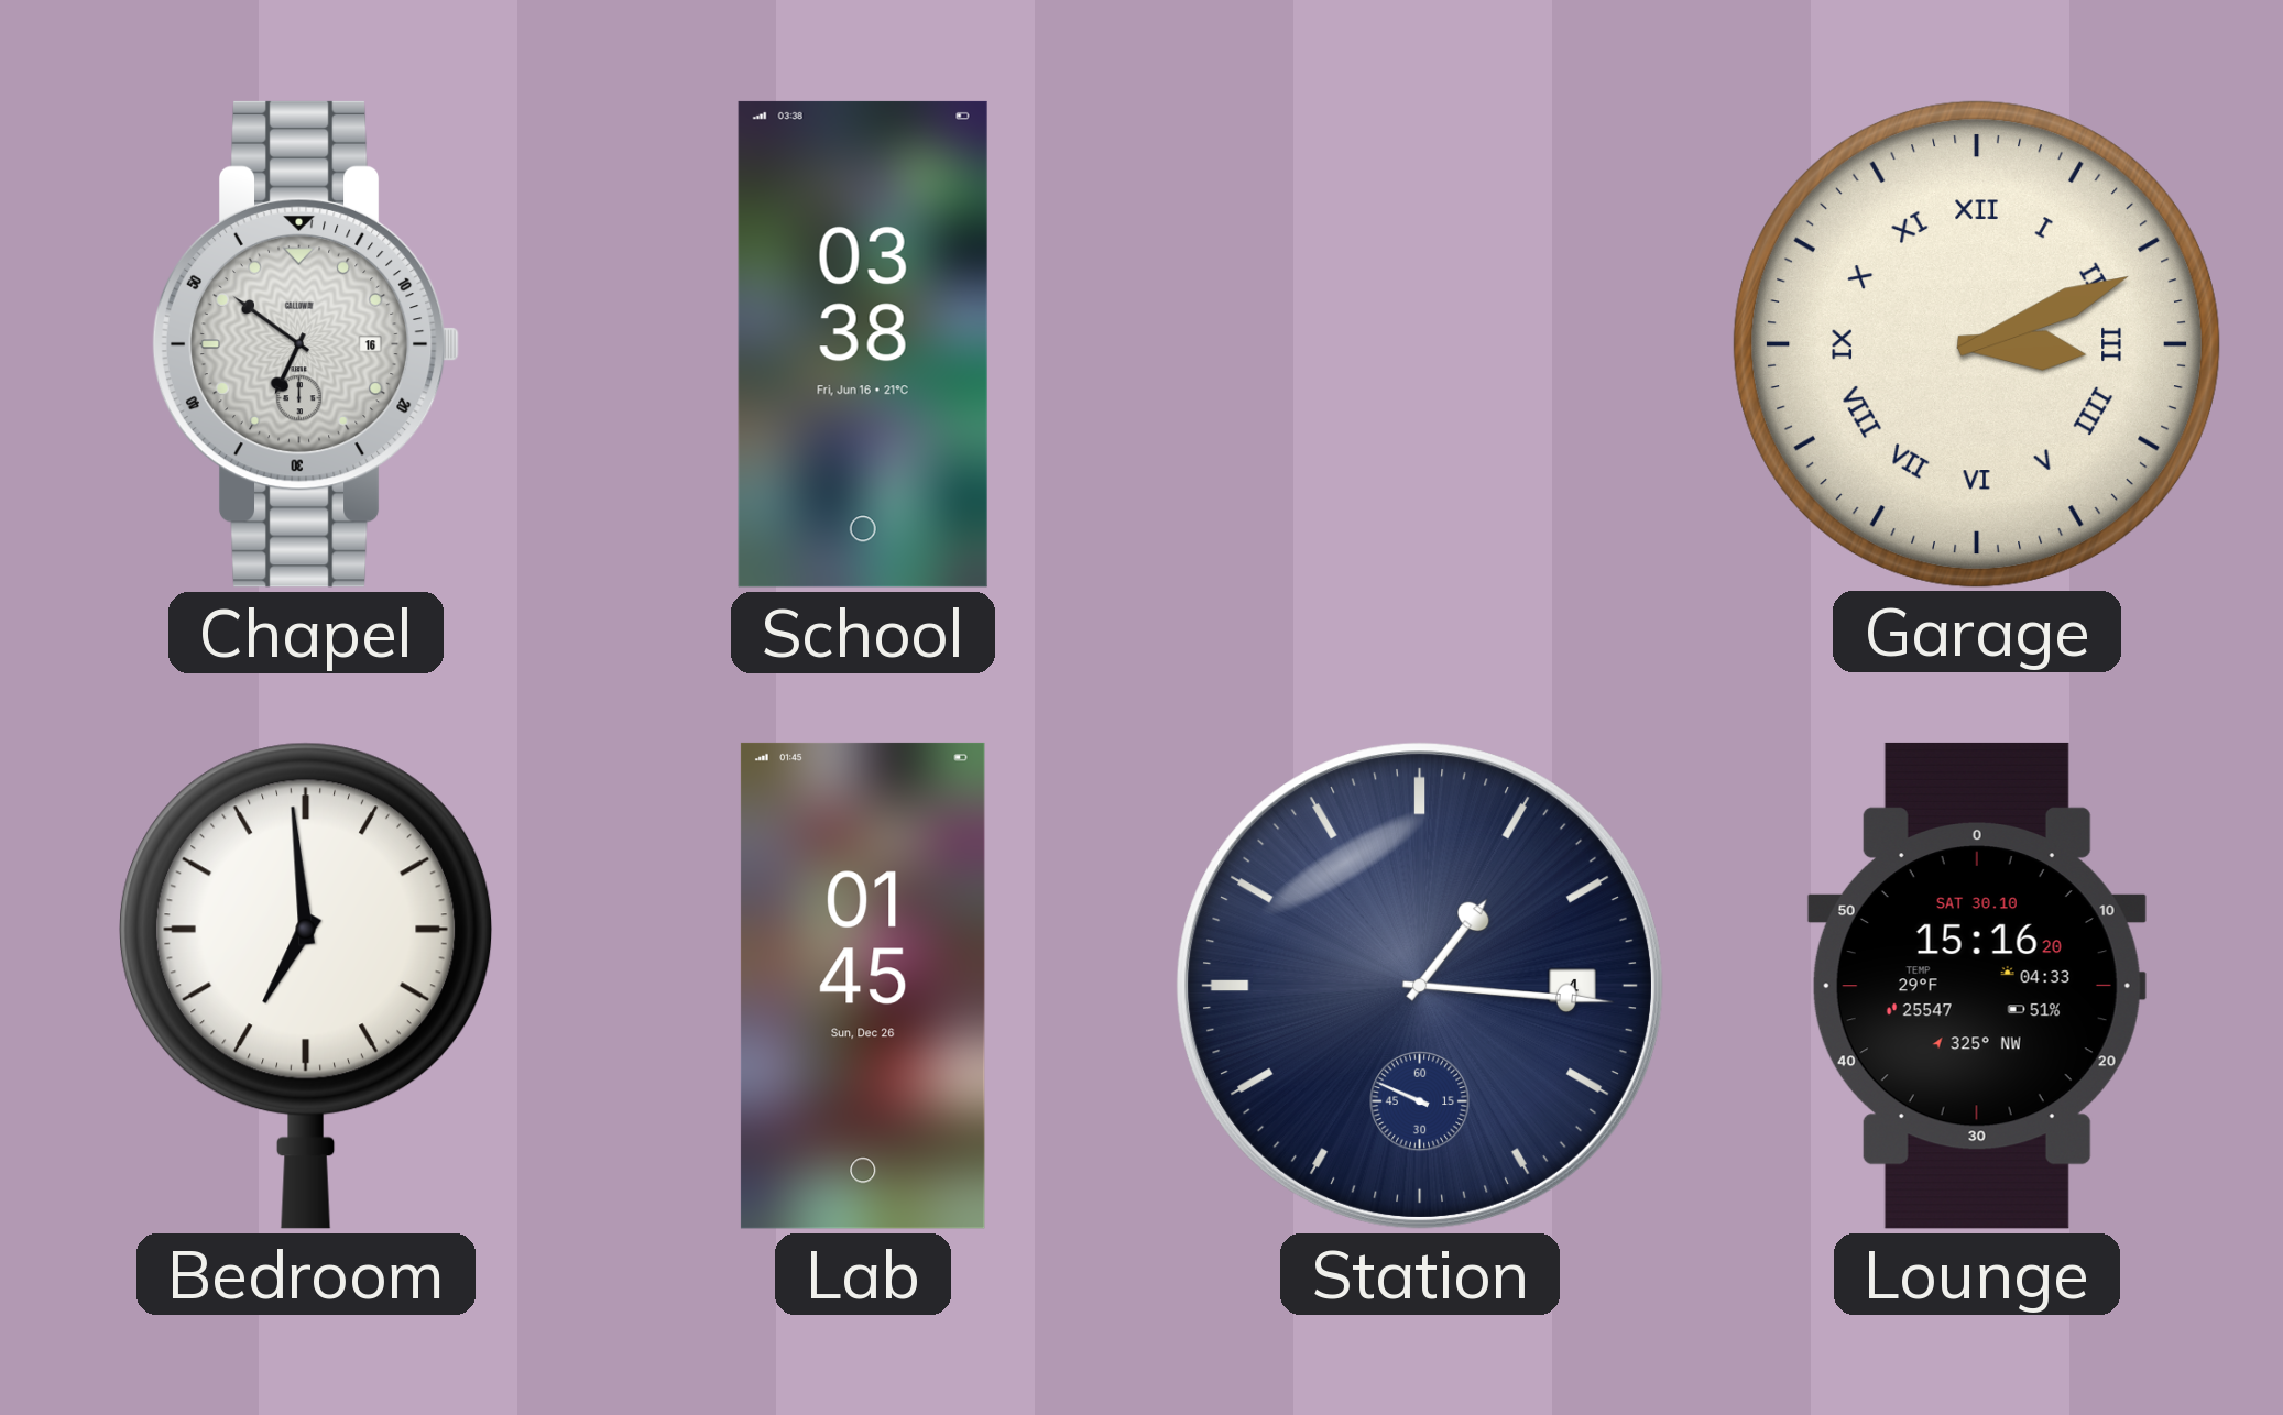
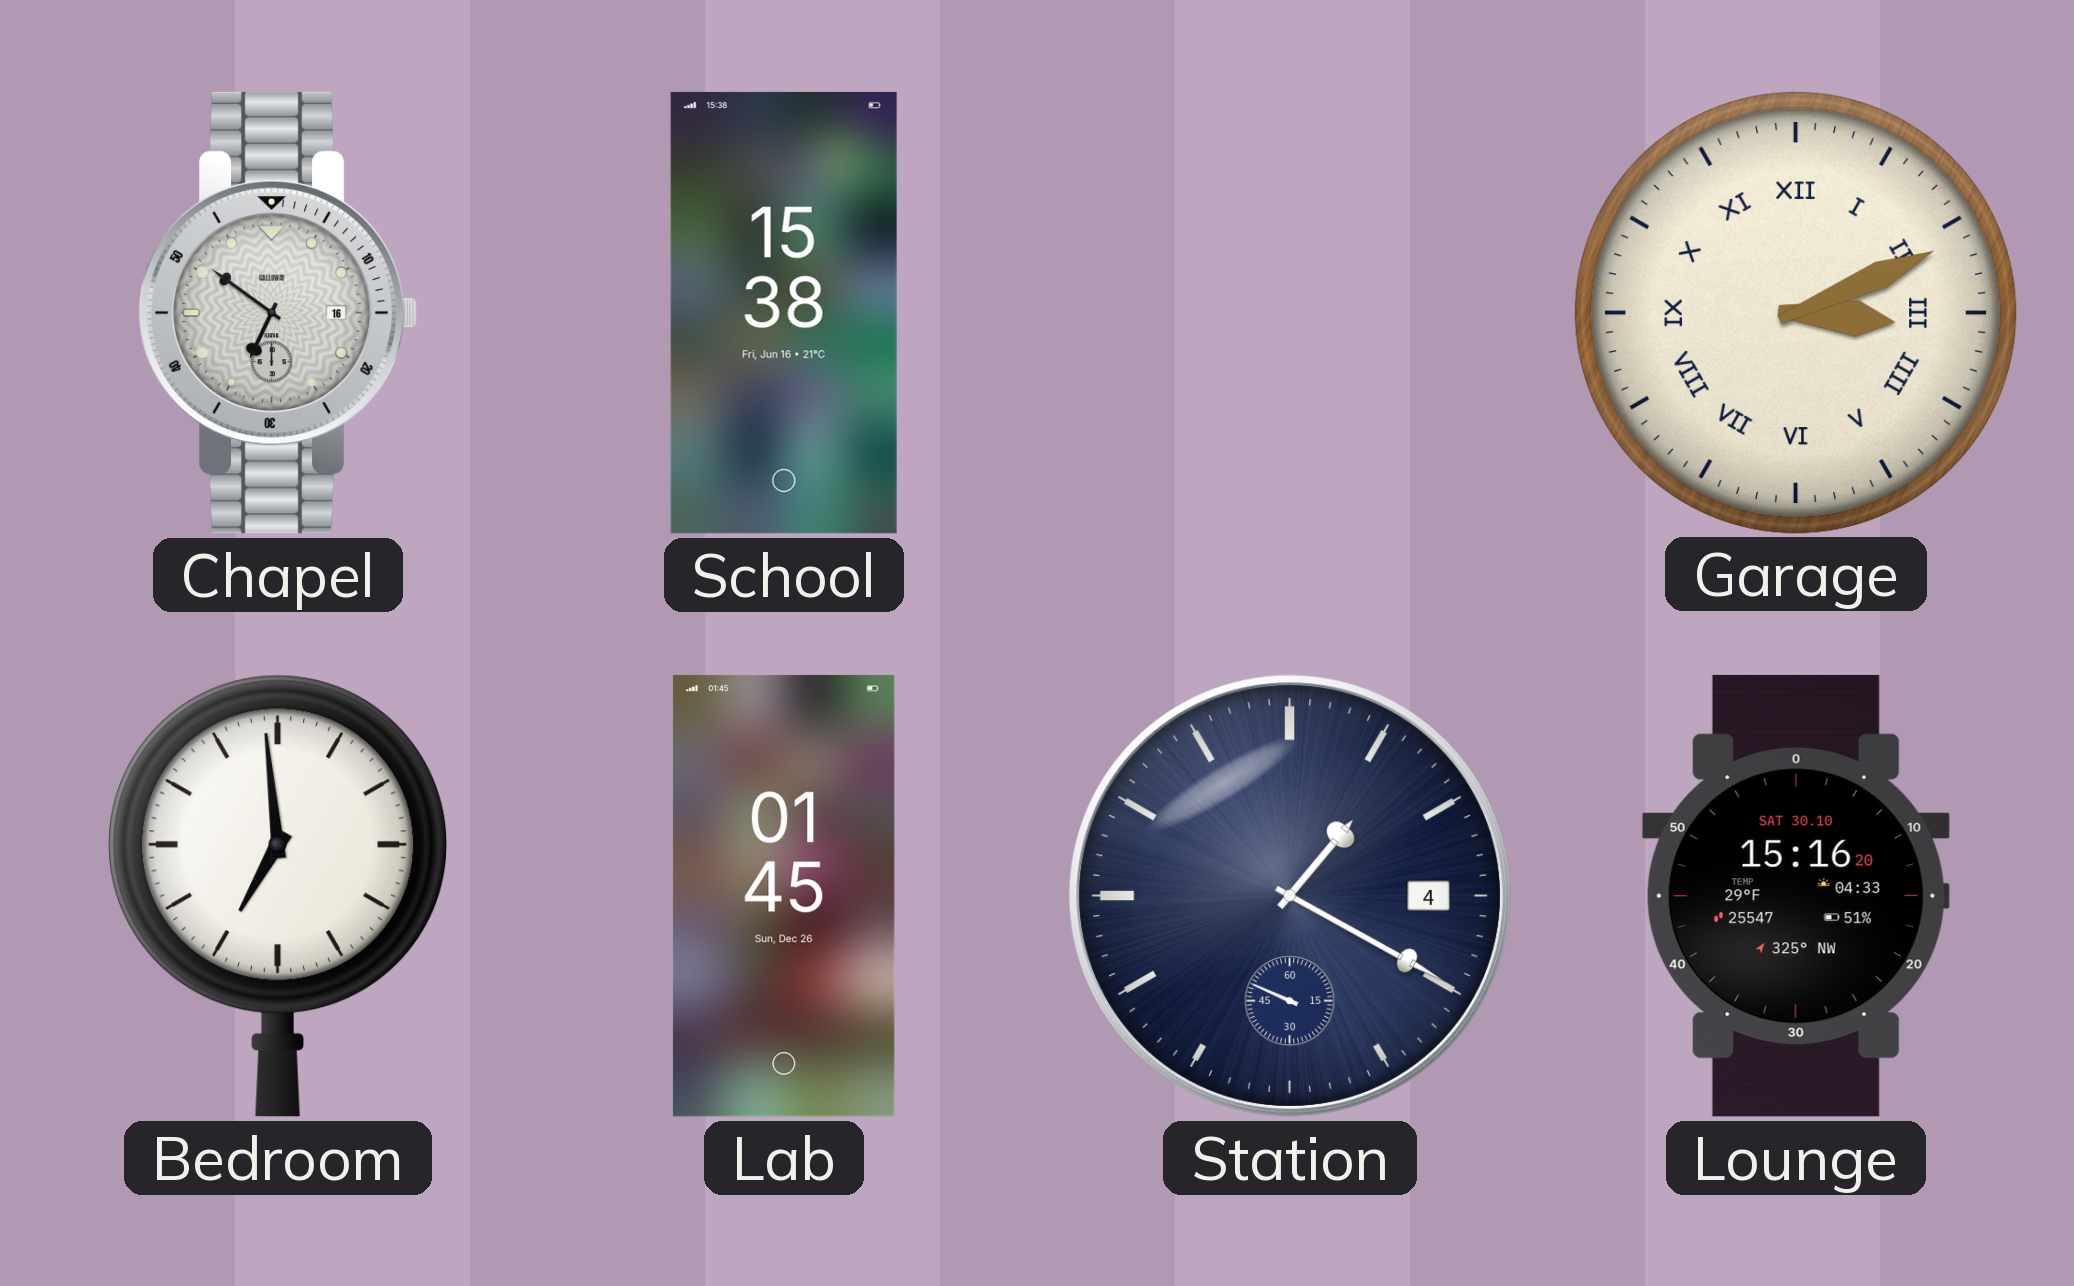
School: 03:38 -> 15:38 (784, 313)
Station: 1:15 -> 1:19 (1290, 896)
